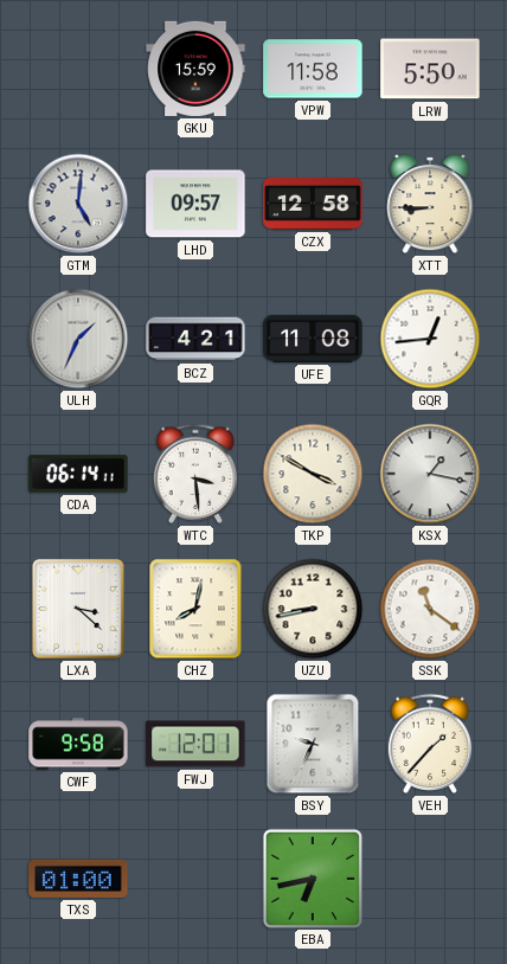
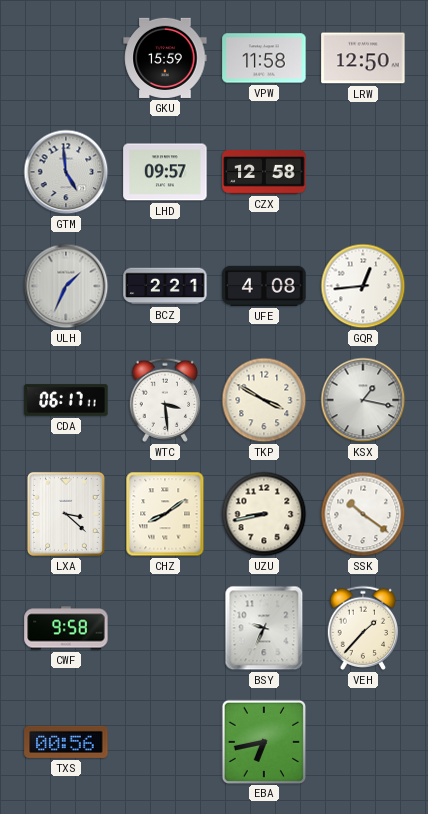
LRW: 5:50 -> 12:50 (363, 58)
GTM: 5:01 -> 4:59 (66, 172)
XTT: 8:45 -> none (430, 204)
BCZ: 4:21 -> 2:21 (165, 286)
UFE: 11:08 -> 4:08 (264, 286)
CDA: 06:14 -> 06:17 (66, 400)
CHZ: 8:02 -> 8:09 (165, 514)
SSK: 11:21 -> 10:21 (363, 514)
FWJ: 12:01 -> none (195, 744)
TXS: 01:00 -> 00:56 (66, 742)
